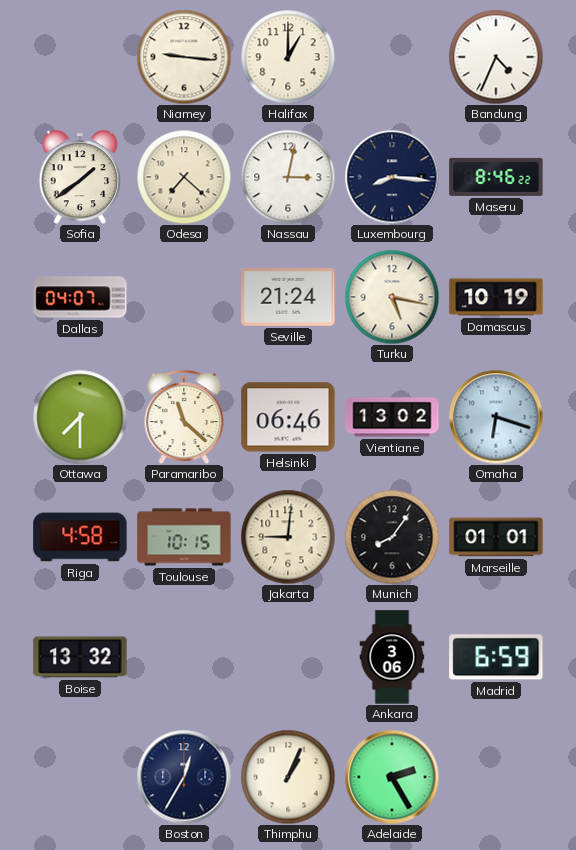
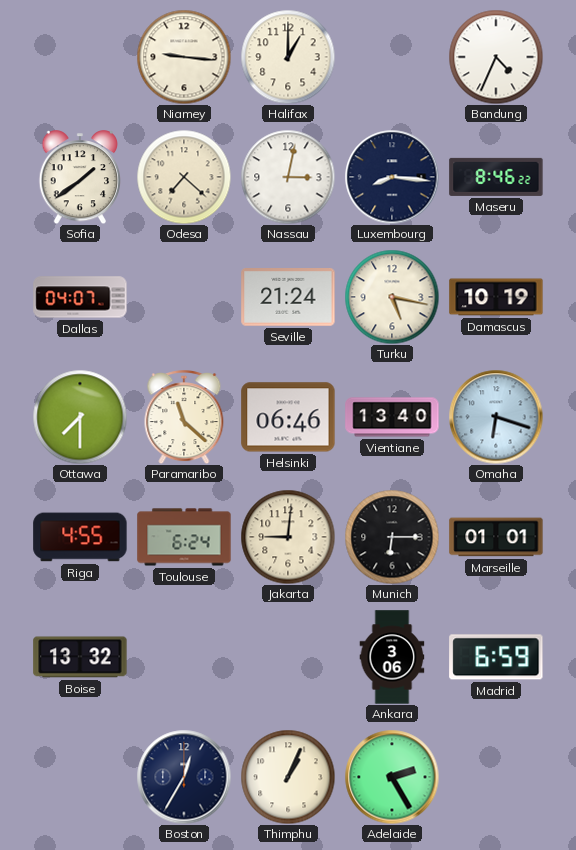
Vientiane: 13:02 -> 13:40 (392, 417)
Riga: 4:58 -> 4:55 (80, 537)
Toulouse: 10:15 -> 6:24 (184, 537)
Munich: 8:06 -> 6:15 (392, 537)
